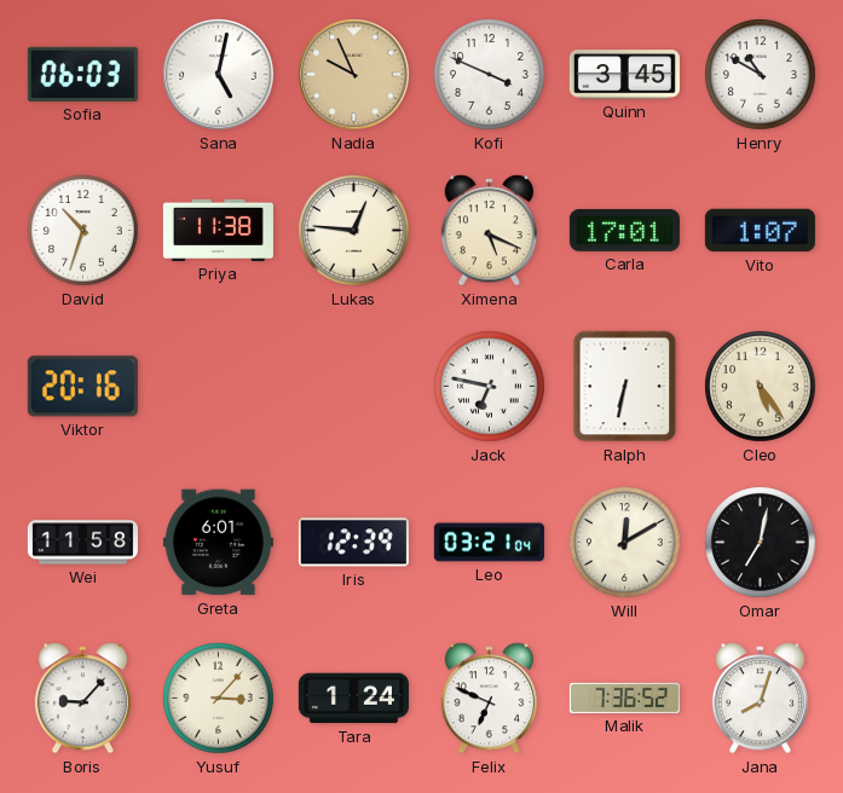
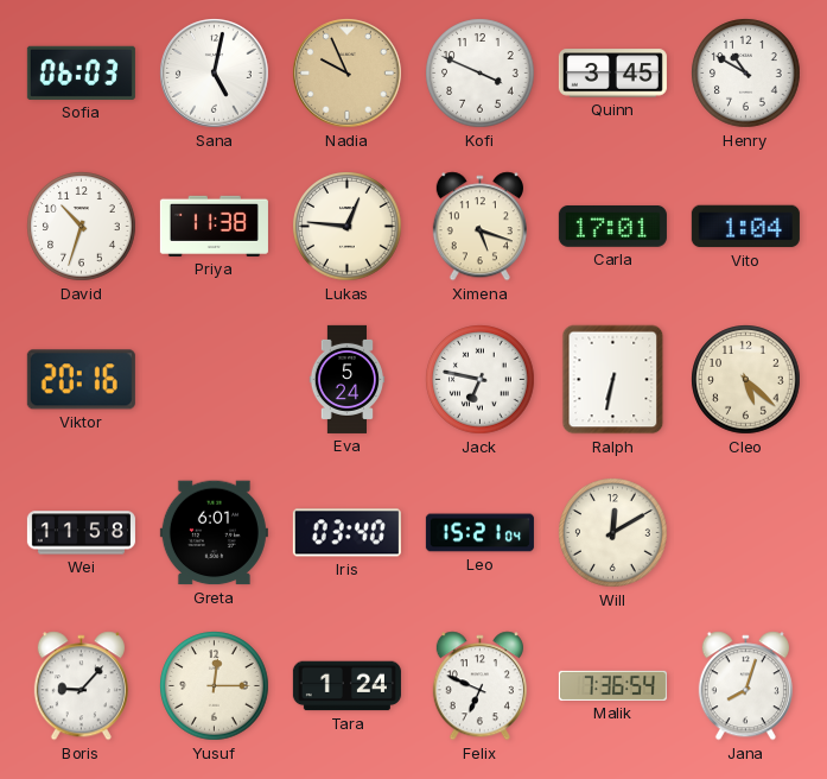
Ximena: 5:19 -> 5:18 (479, 227)
Vito: 1:07 -> 1:04 (745, 227)
Eva: none -> 5:24 (348, 379)
Cleo: 5:24 -> 5:22 (746, 380)
Iris: 12:39 -> 03:40 (346, 533)
Leo: 03:21 -> 15:21 (479, 533)
Omar: 7:02 -> none (761, 543)
Yusuf: 3:07 -> 12:15 (215, 686)
Malik: 7:36:52 -> 7:36:54 (612, 685)
